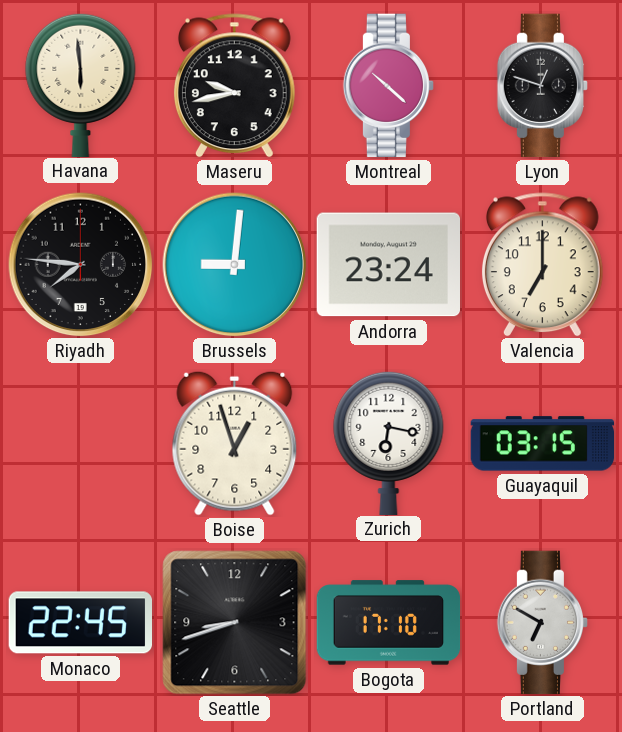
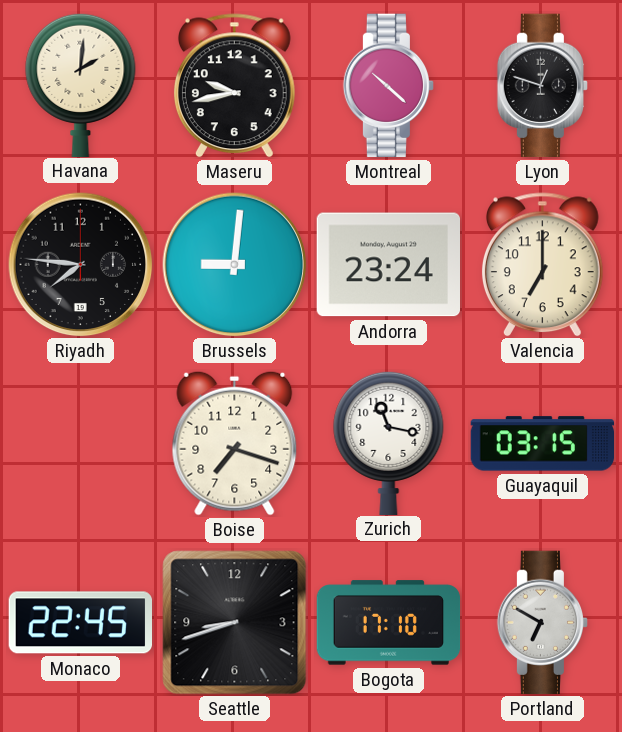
Havana: 5:59 -> 2:01 (81, 84)
Boise: 12:57 -> 7:18 (235, 443)
Zurich: 6:17 -> 11:17 (389, 442)
